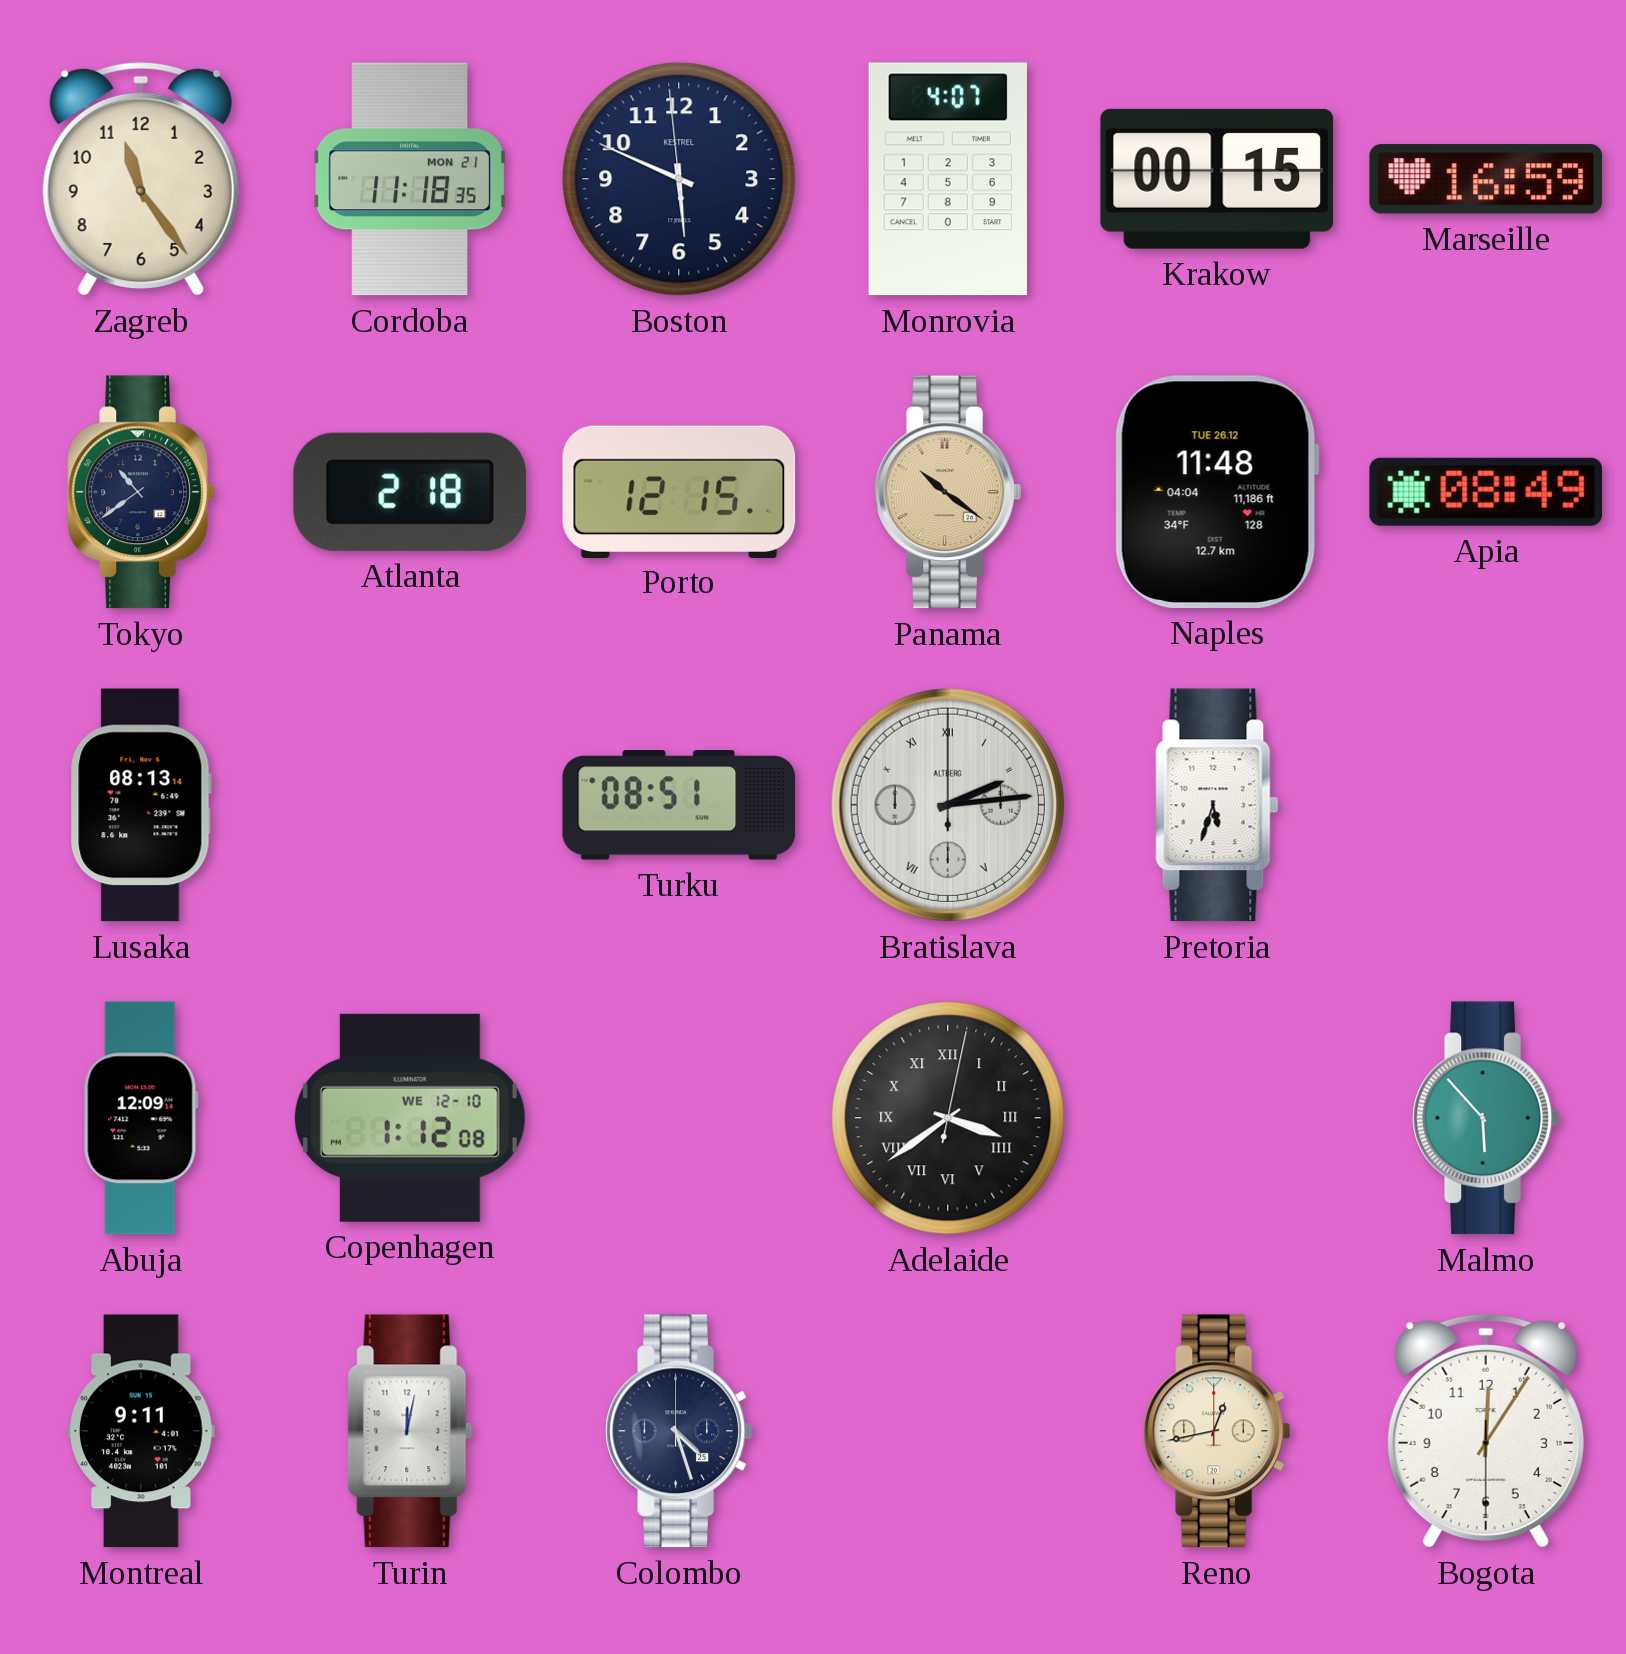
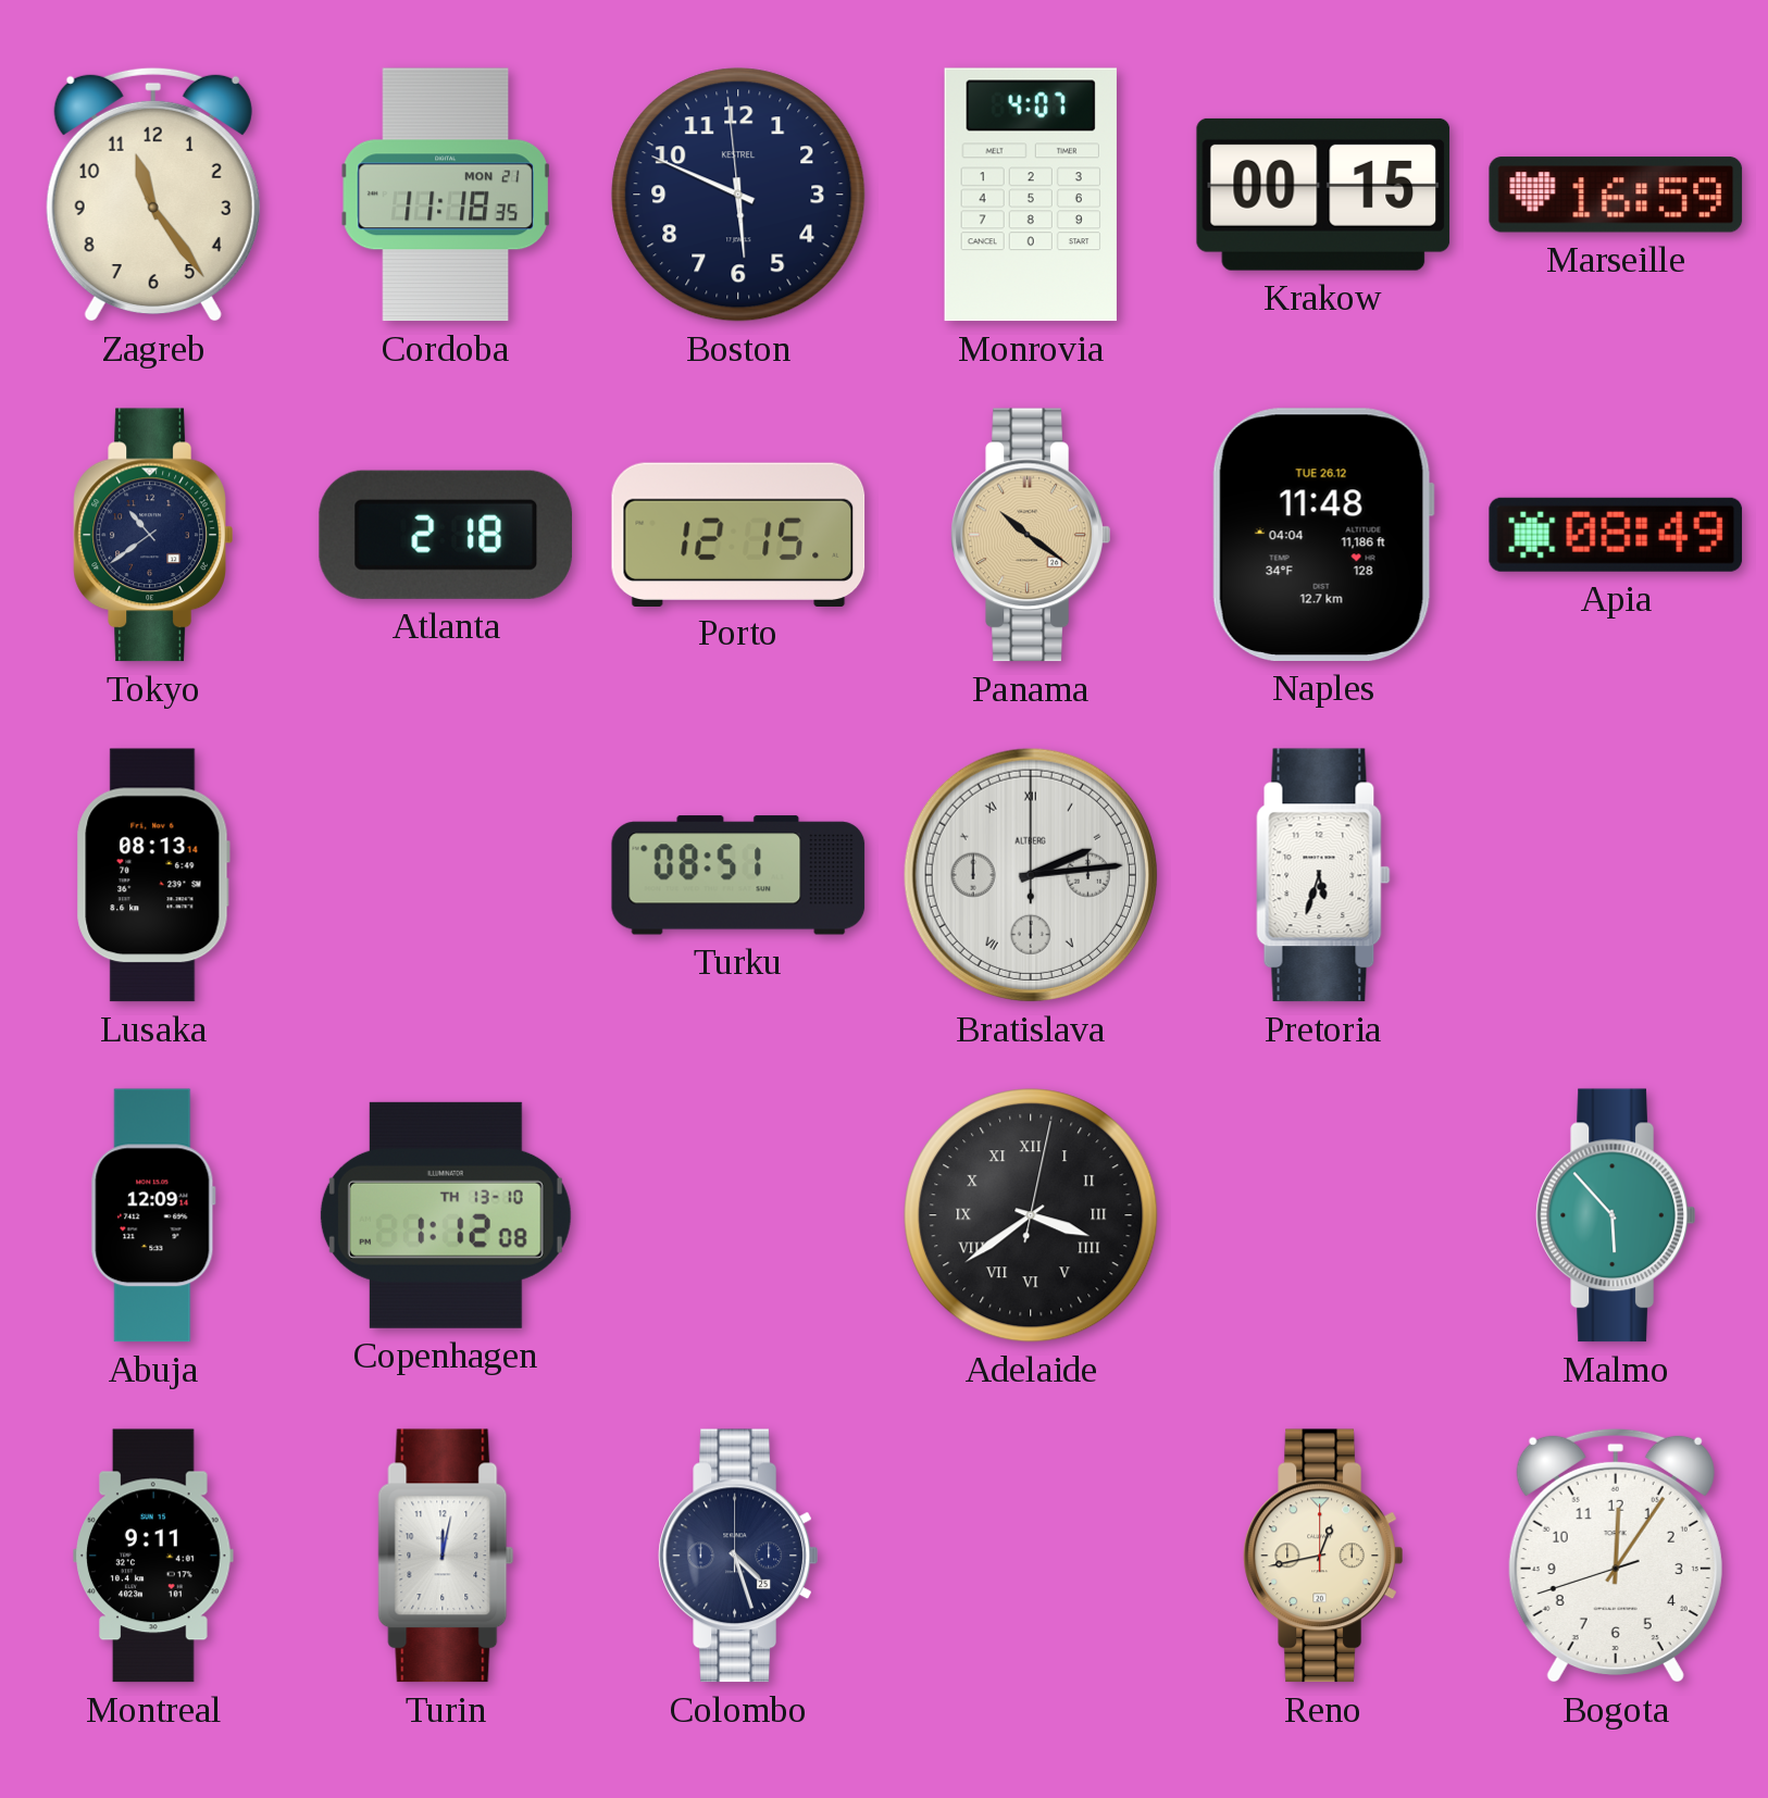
Copenhagen date: WE 12-10 -> TH 13-10 (446, 1215)
Bogota: 12:05:30 -> 12:05:42 (1616, 1556)
